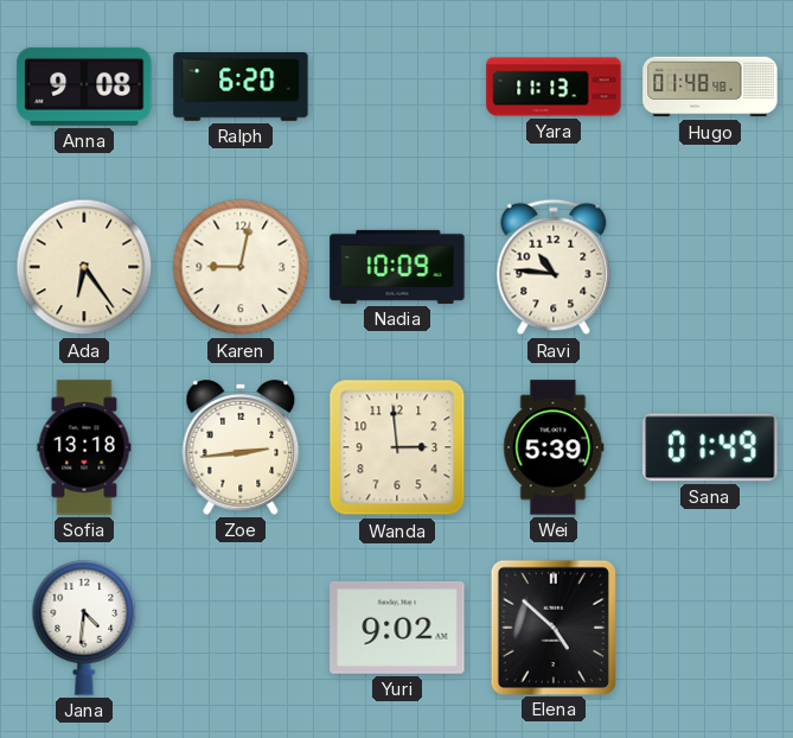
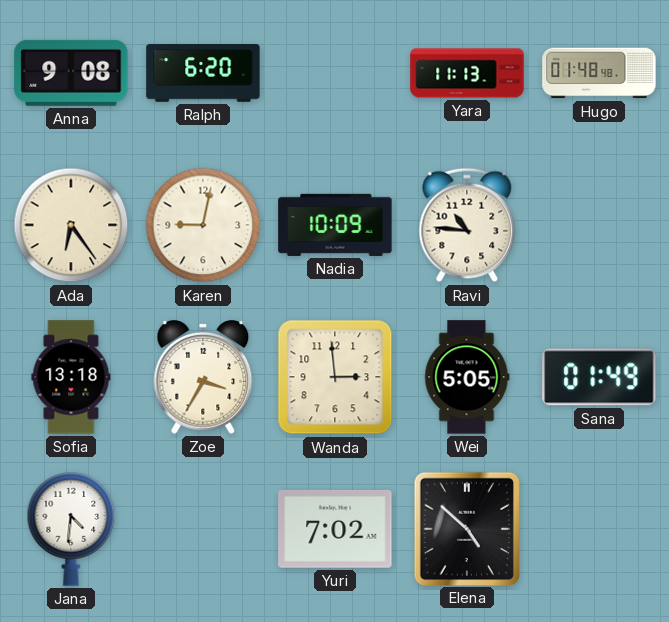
Zoe: 2:44 -> 3:35 (203, 378)
Wei: 5:39 -> 5:05 (467, 377)
Yuri: 9:02 -> 7:02 (335, 529)
